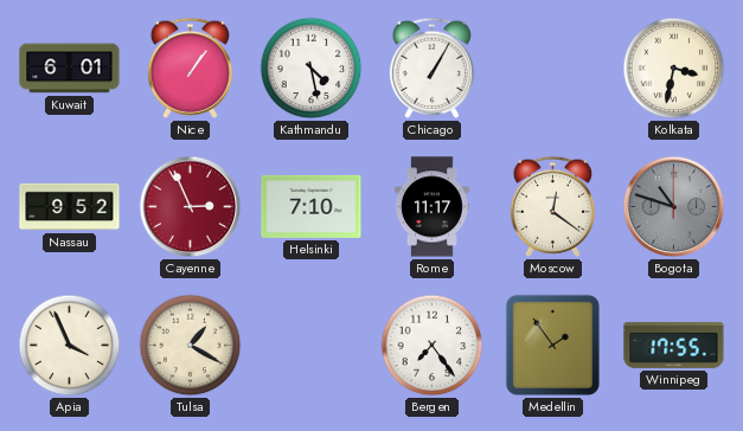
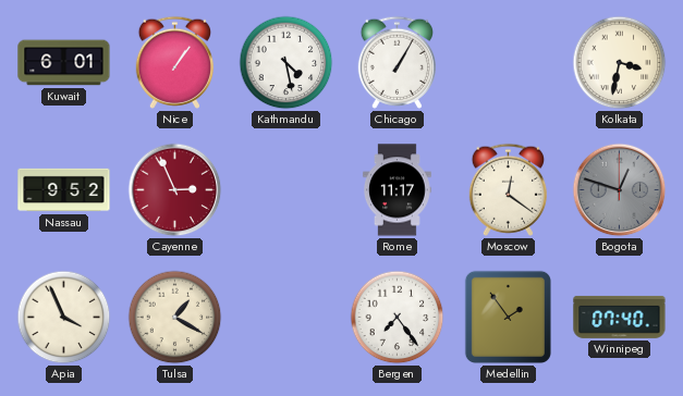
Helsinki: 7:10 -> none (312, 206)
Bogota: 10:48 -> 12:48 (620, 190)
Winnipeg: 17:55 -> 07:40 (620, 317)
